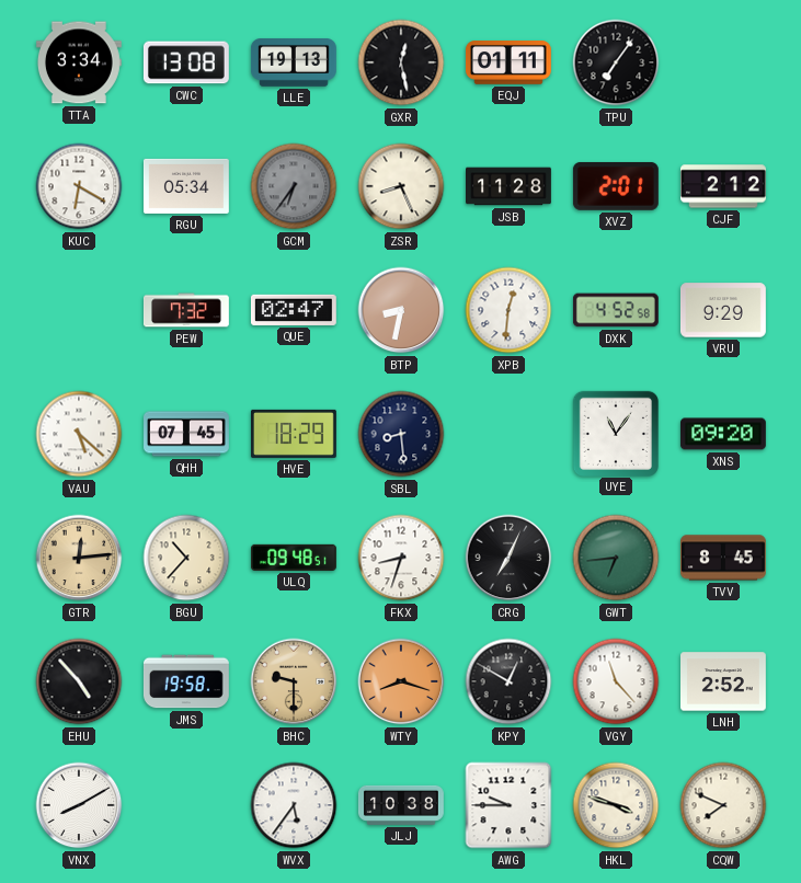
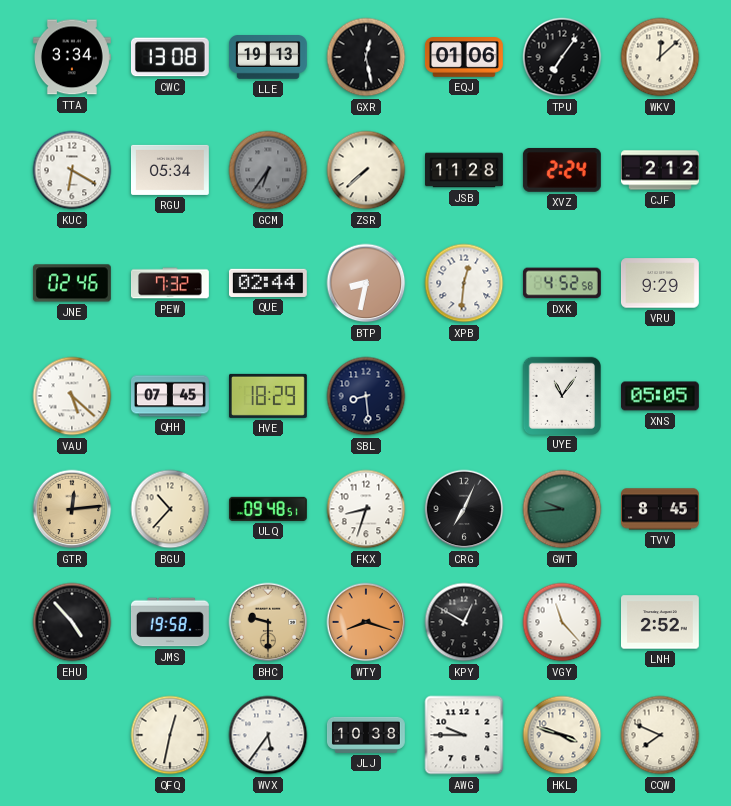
EQJ: 01:11 -> 01:06 (464, 57)
WKV: none -> 12:08 (660, 57)
ZSR: 8:26 -> 7:38 (366, 170)
XVZ: 2:01 -> 2:24 (562, 170)
JNE: none -> 02:46 (72, 283)
QUE: 02:47 -> 02:44 (268, 283)
XNS: 09:20 -> 05:05 (660, 396)
GWT: 6:44 -> 9:44 (562, 509)
VNX: 8:10 -> none (79, 805)
QFQ: none -> 12:32 (170, 735)
